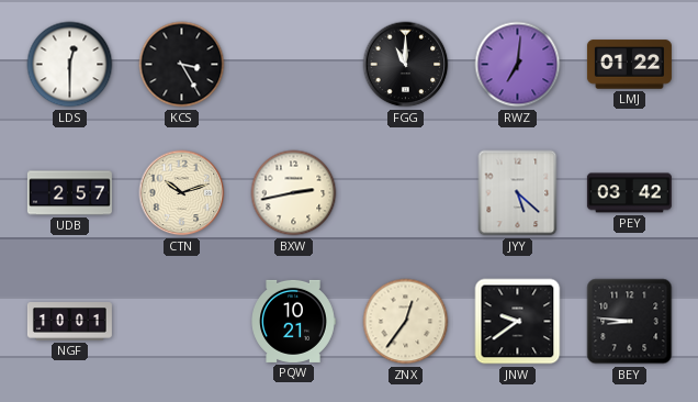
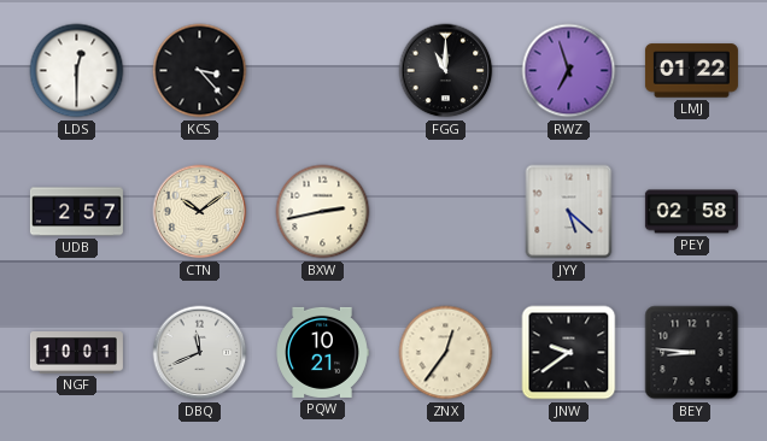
KCS: 3:25 -> 3:23 (200, 71)
RWZ: 7:01 -> 6:57 (569, 71)
CTN: 10:12 -> 10:09 (200, 212)
PEY: 03:42 -> 02:58 (691, 212)
DBQ: none -> 11:41 (200, 353)
